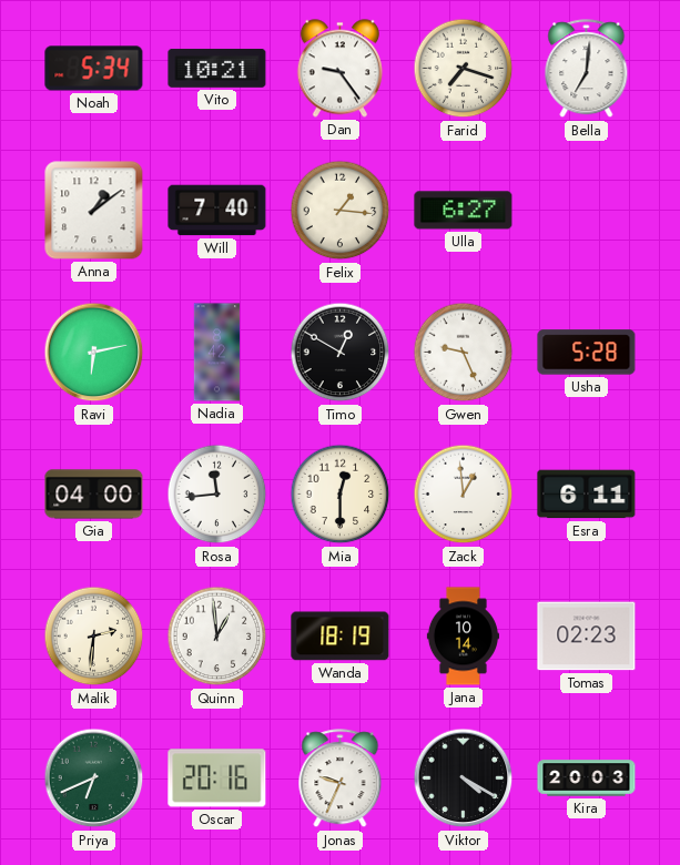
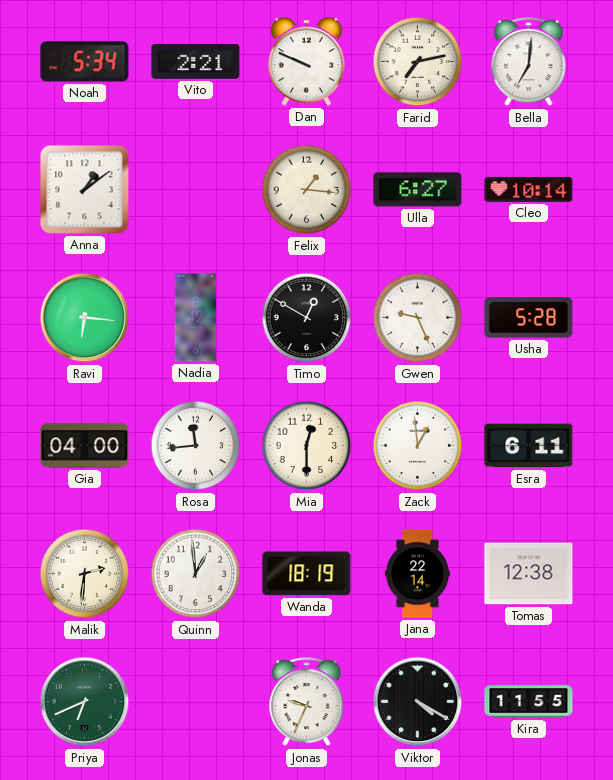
Vito: 10:21 -> 2:21 (196, 61)
Dan: 9:24 -> 9:49 (306, 62)
Farid: 7:18 -> 7:13 (418, 62)
Will: 7:40 -> none (217, 211)
Cleo: none -> 10:14 (529, 189)
Ravi: 6:13 -> 6:16 (85, 318)
Jana: 10:14 -> 22:14 (417, 574)
Tomas: 02:23 -> 12:38 (529, 574)
Oscar: 20:16 -> none (217, 778)
Kira: 20:03 -> 11:55 (529, 702)
